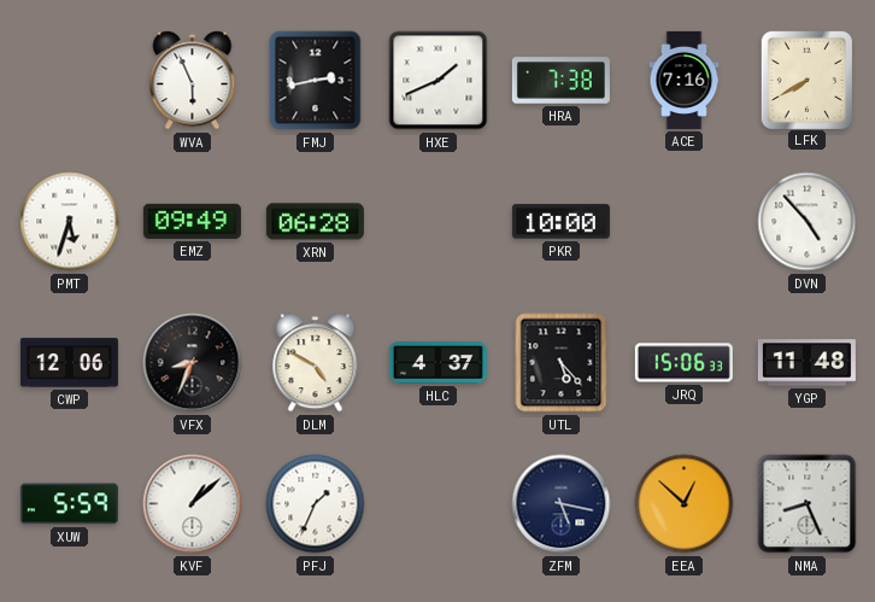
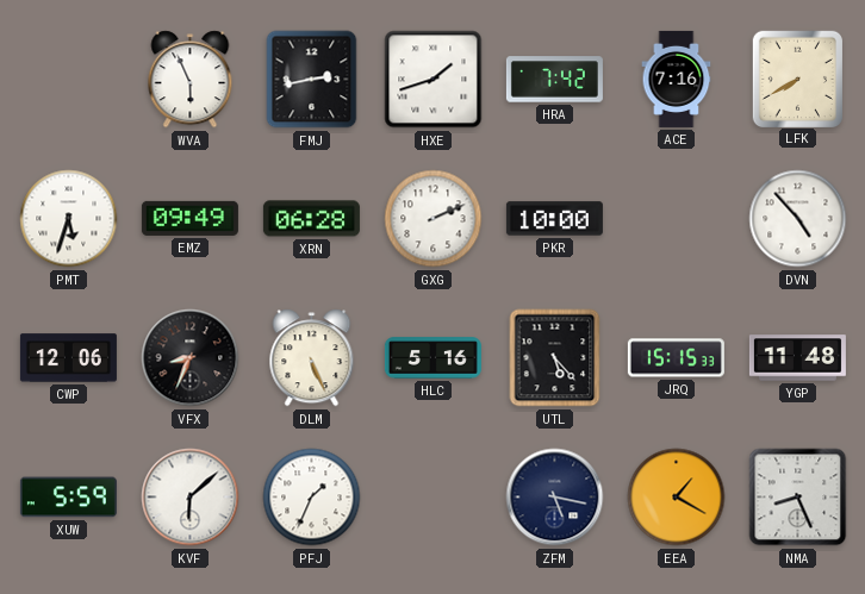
HXE: 1:41 -> 1:42 (434, 80)
HRA: 7:38 -> 7:42 (554, 80)
GXG: none -> 2:11 (434, 219)
DLM: 4:50 -> 5:26 (312, 358)
HLC: 4:37 -> 5:16 (432, 358)
JRQ: 15:06 -> 15:15 (676, 358)
KVF: 1:08 -> 6:08 (191, 498)
EEA: 12:52 -> 1:20 (677, 498)
